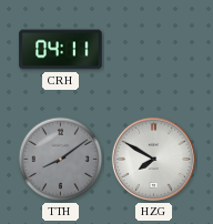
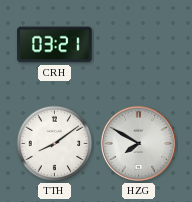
CRH: 04:11 -> 03:21 (55, 45)
TTH dial: grey -> white (55, 144)
